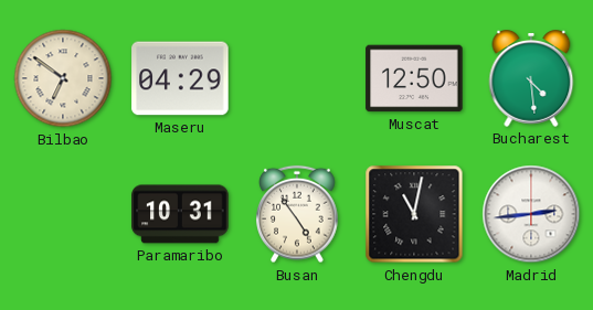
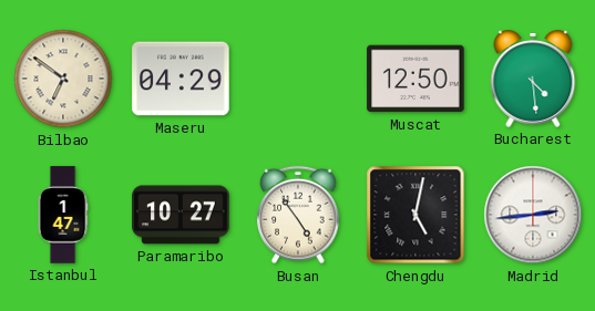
Istanbul: none -> 1:47 (63, 215)
Paramaribo: 10:31 -> 10:27 (181, 215)
Chengdu: 11:02 -> 5:02 (416, 215)
